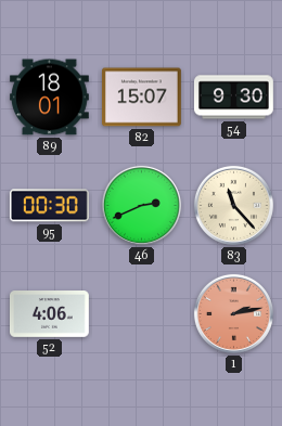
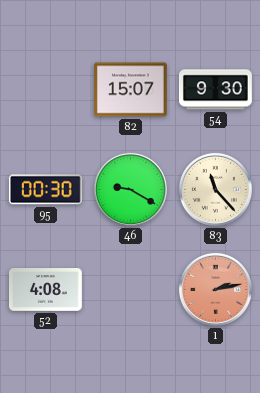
89: 18:01 -> none (49, 98)
46: 2:41 -> 9:20 (130, 189)
52: 4:06 -> 4:08 (46, 290)
